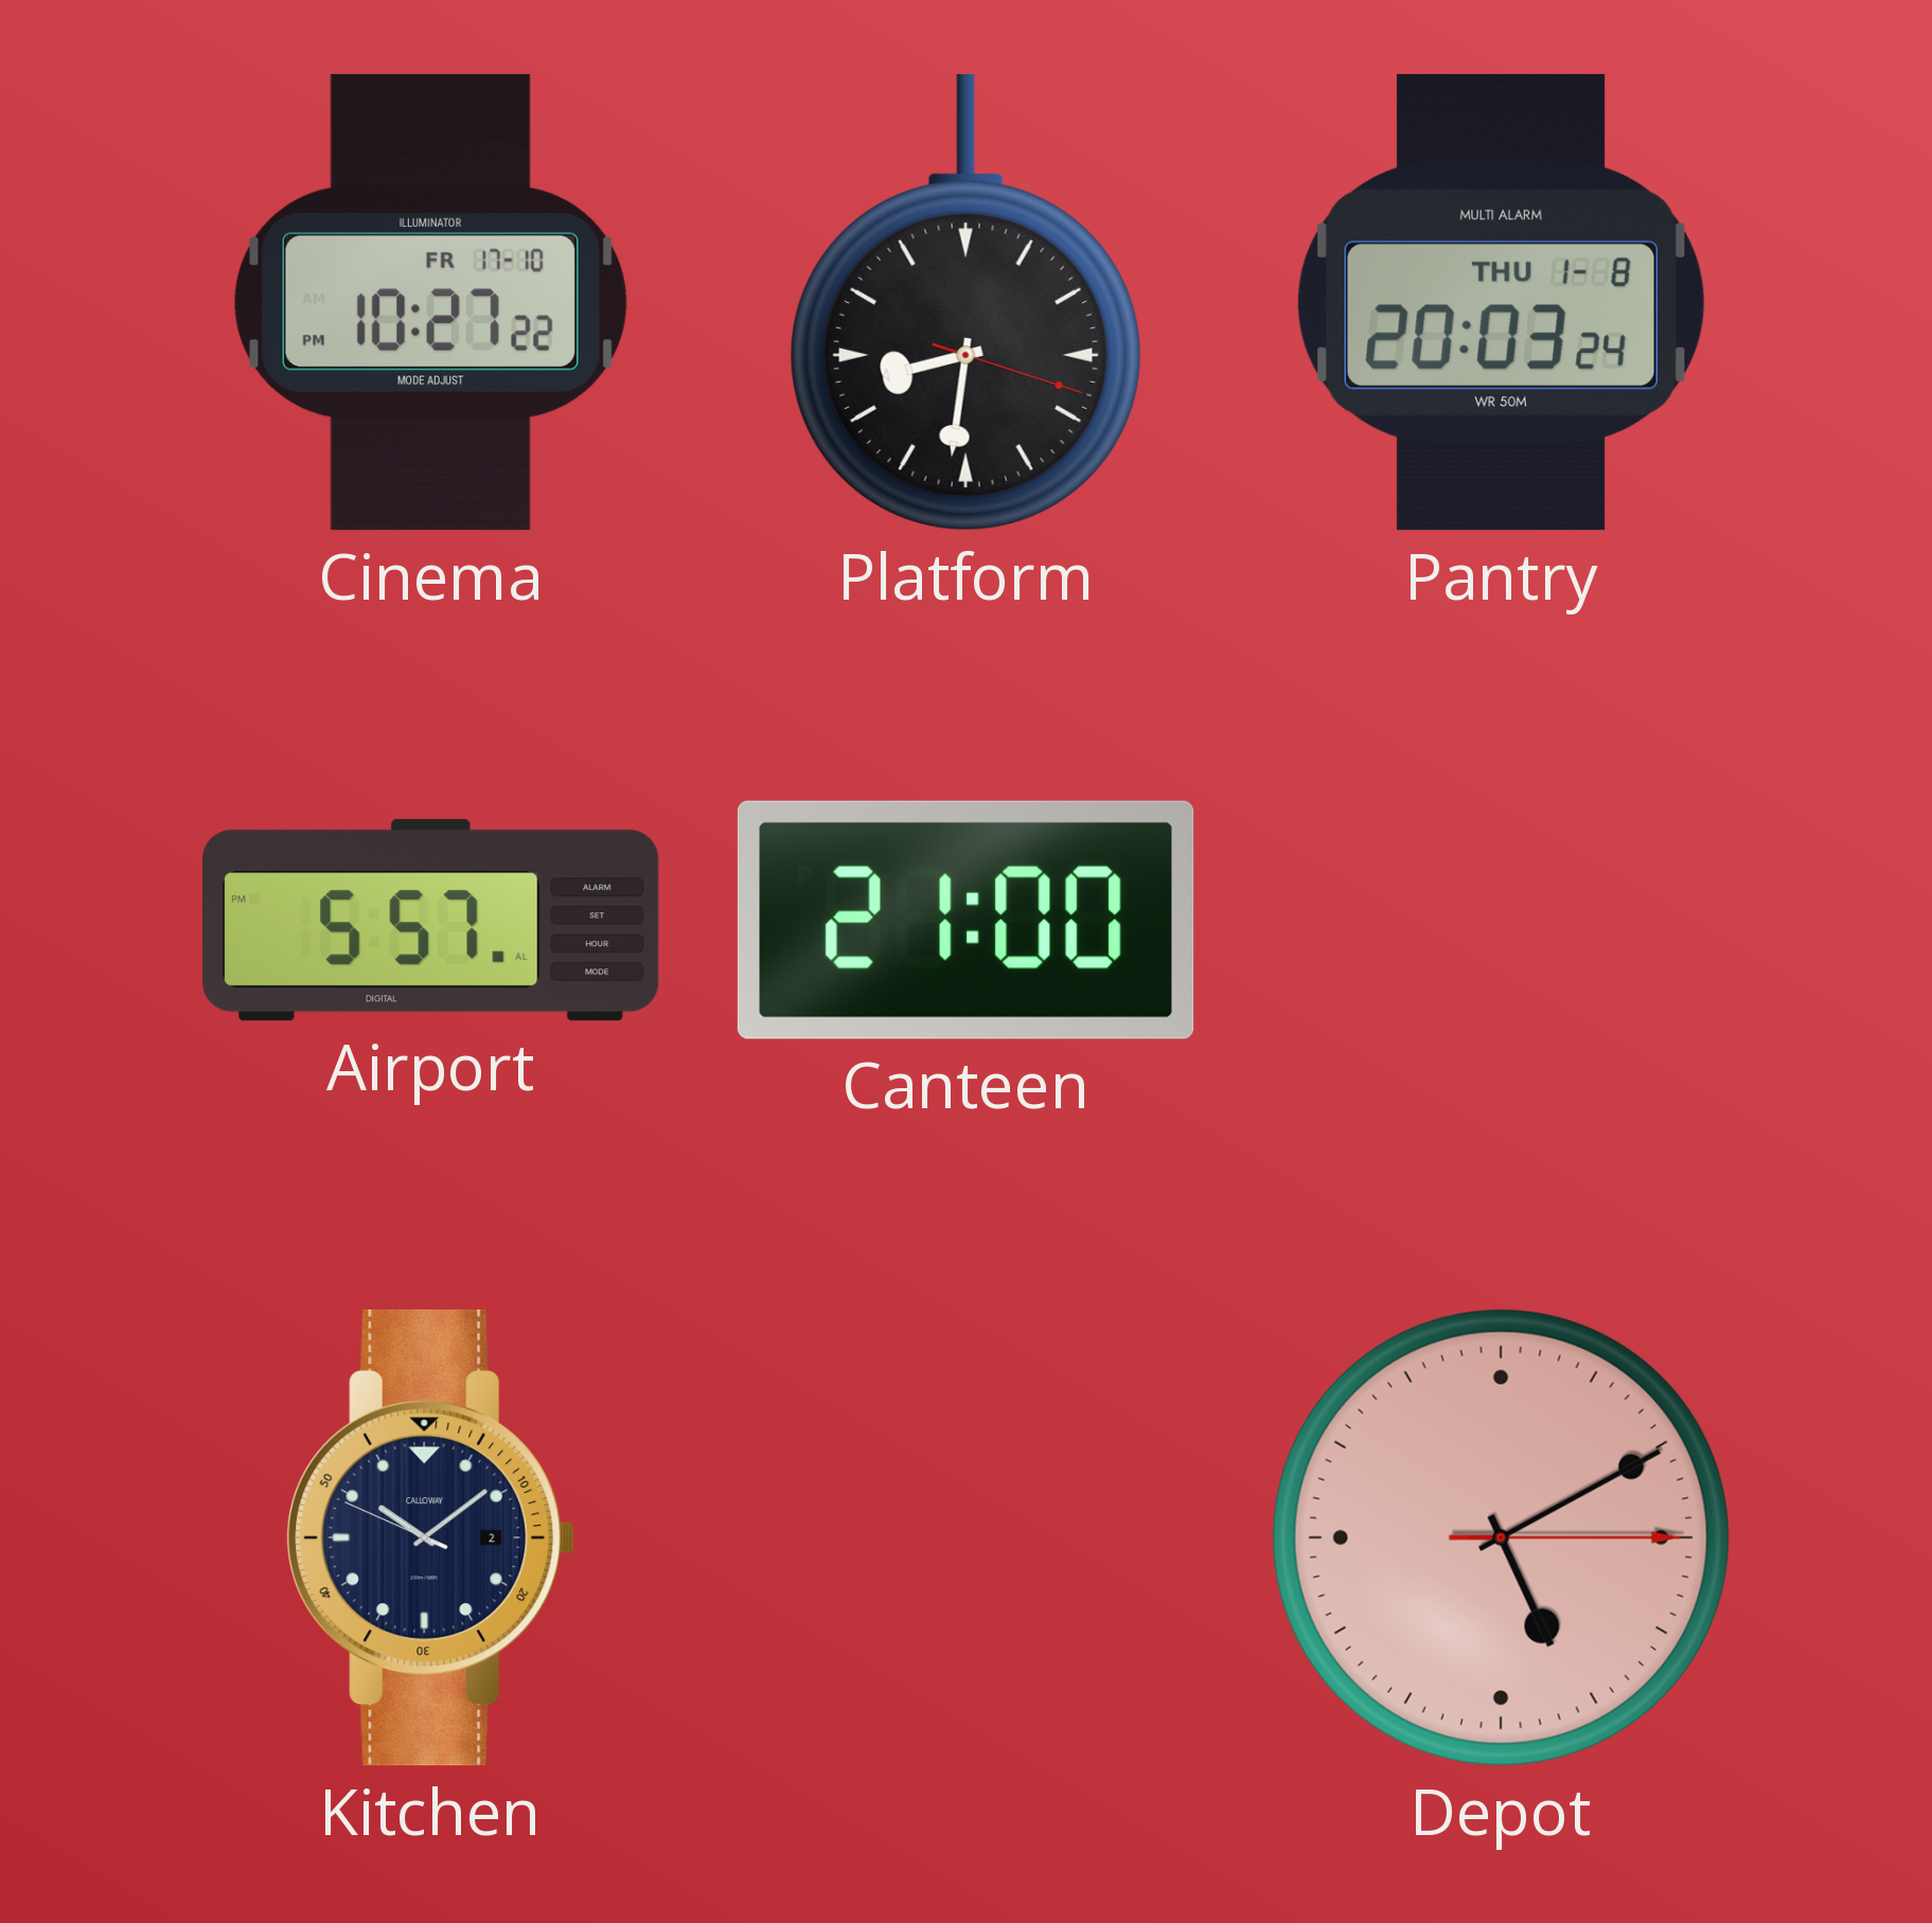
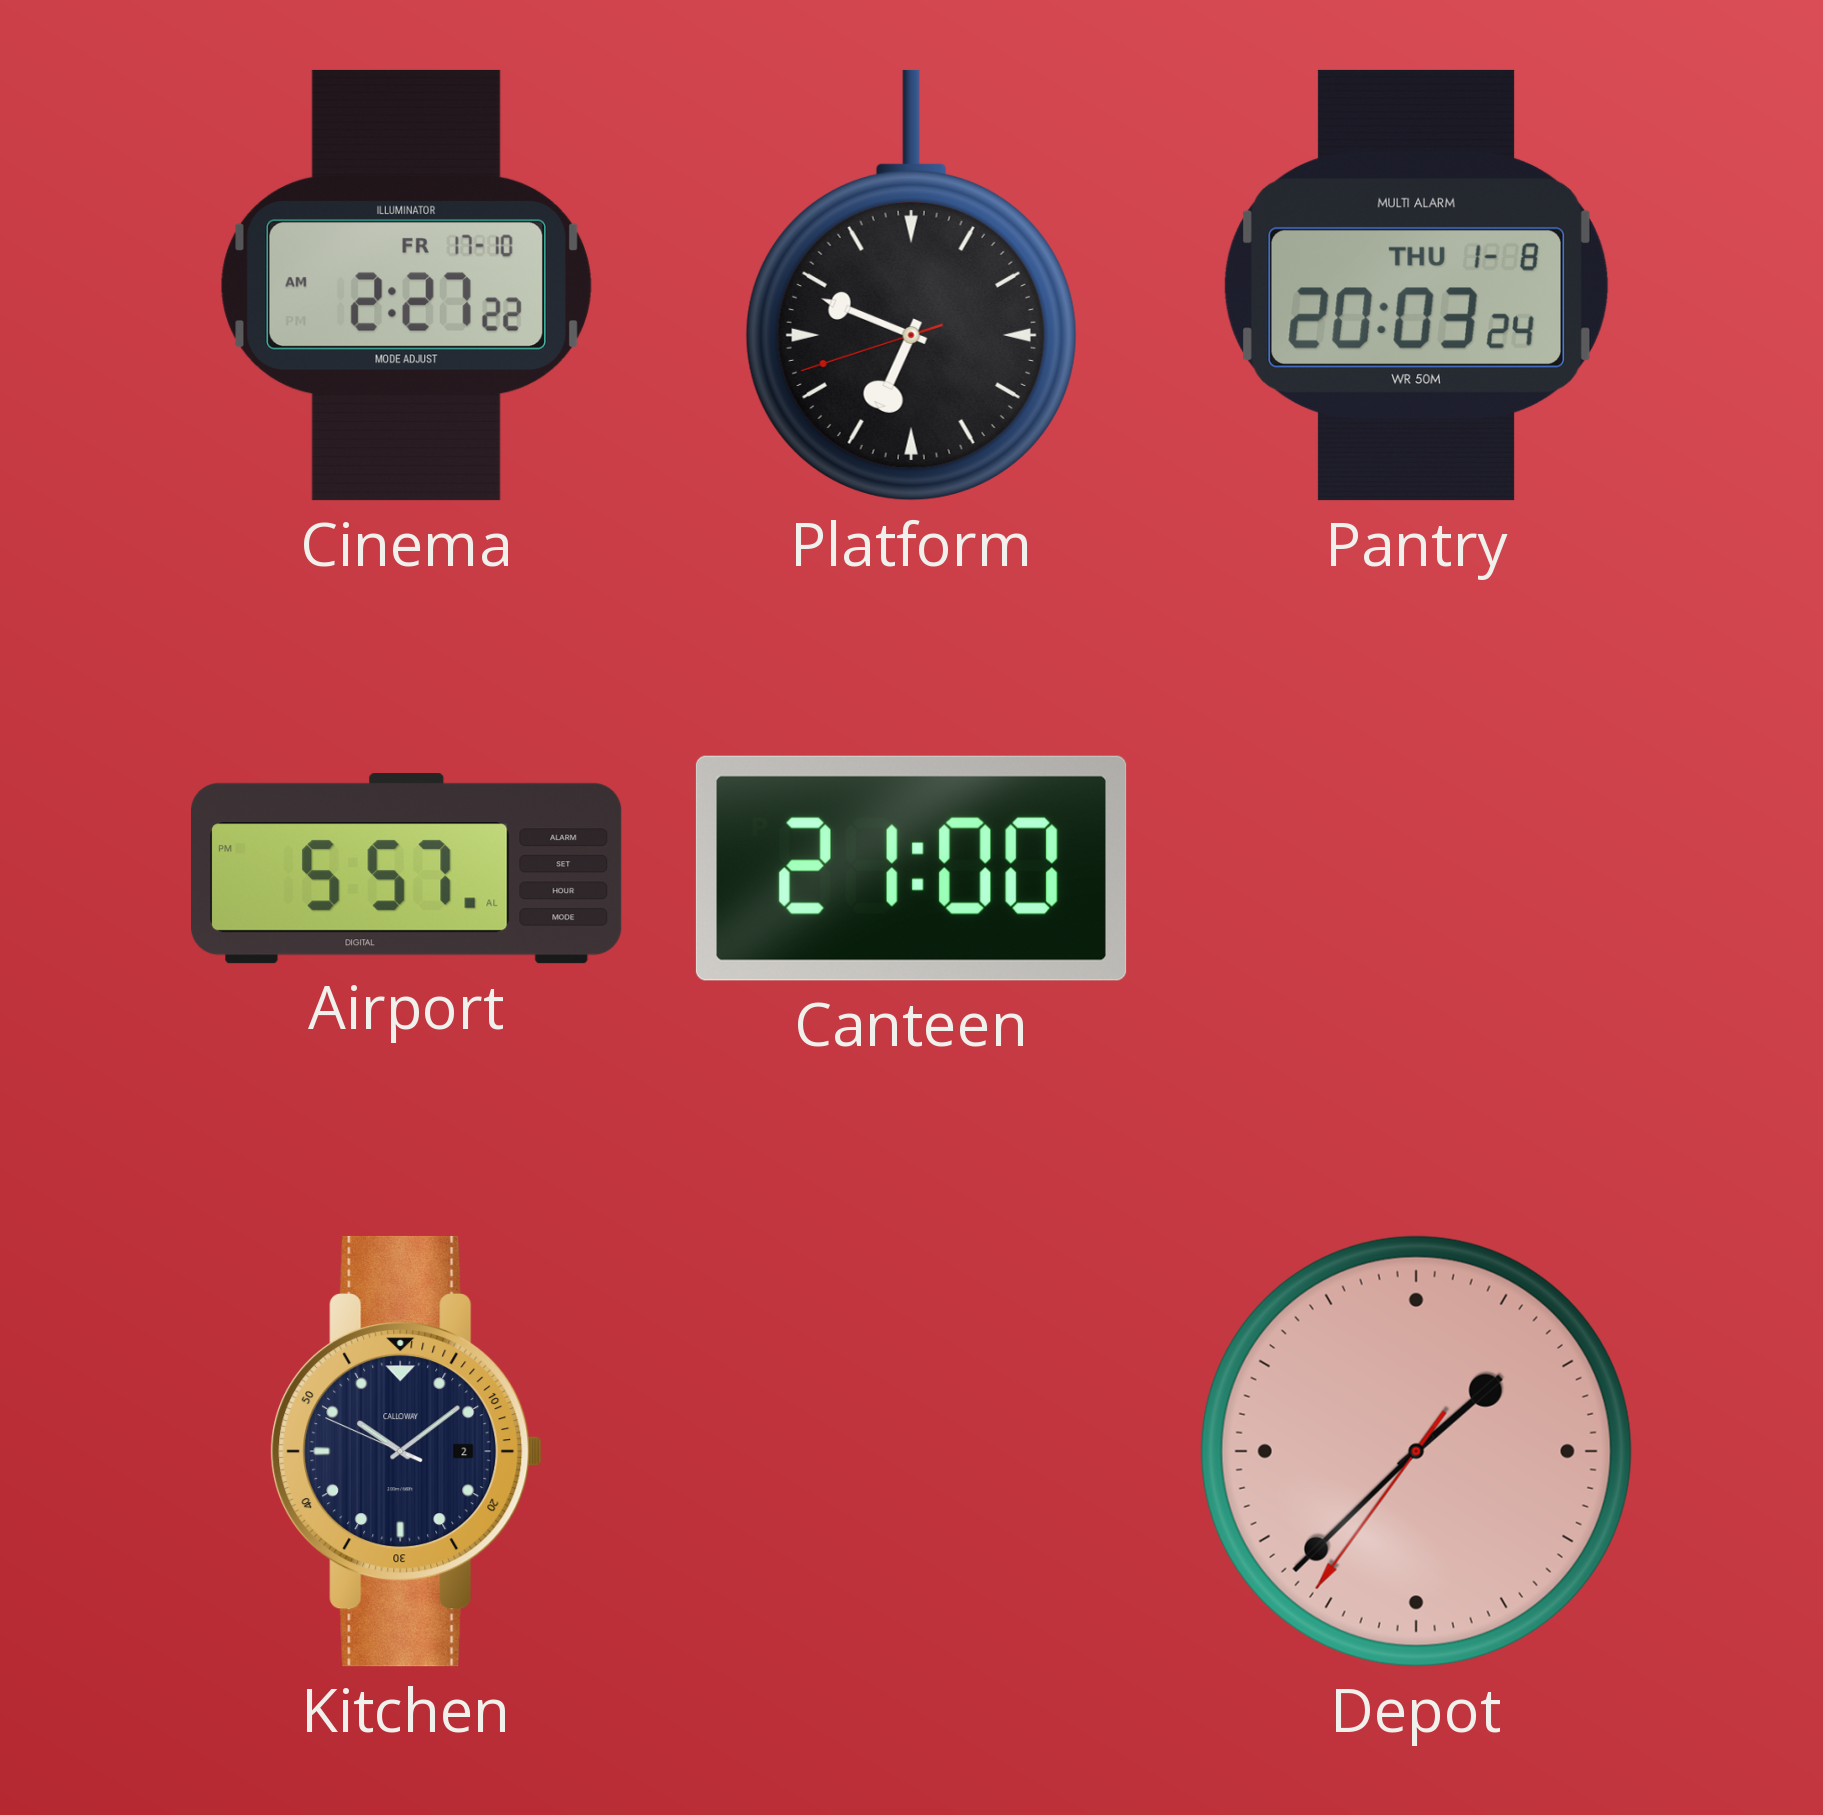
Cinema: 10:27 -> 2:27 (406, 285)
Platform: 8:31 -> 6:48 (911, 285)
Depot: 5:10 -> 1:37 (1416, 1451)
